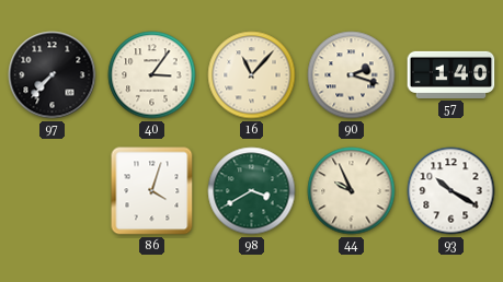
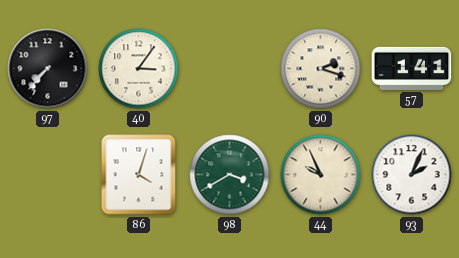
16: 11:07 -> none (252, 75)
57: 1:40 -> 1:41 (412, 68)
93: 10:20 -> 2:04 (412, 175)
